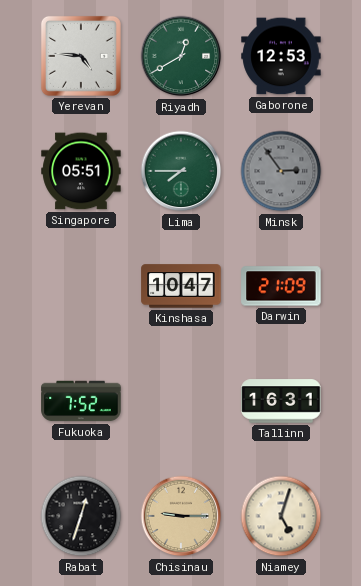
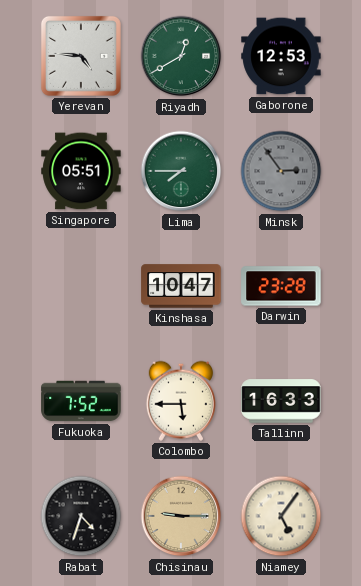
Darwin: 21:09 -> 23:28 (281, 286)
Colombo: none -> 5:45 (180, 401)
Tallinn: 16:31 -> 16:33 (281, 401)
Rabat: 12:33 -> 4:33 (81, 516)
Niamey: 5:03 -> 5:06 (281, 516)
